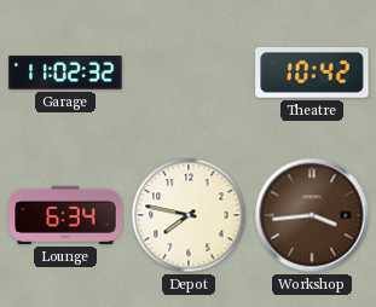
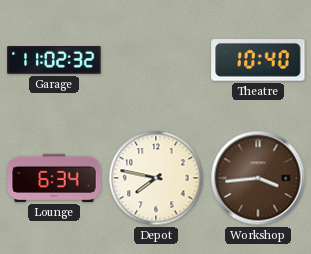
Theatre: 10:42 -> 10:40 (258, 61)
